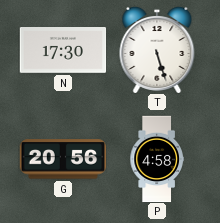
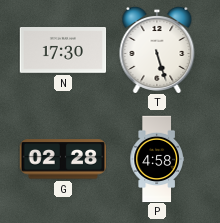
G: 20:56 -> 02:28 (63, 159)
